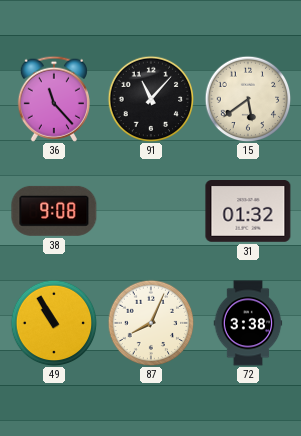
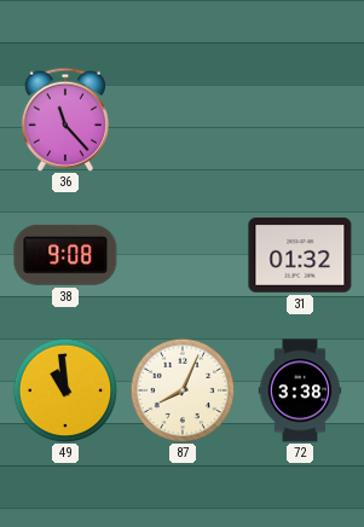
91: 11:07 -> none (151, 99)
15: 5:39 -> none (248, 99)
49: 10:55 -> 10:59 (65, 390)
